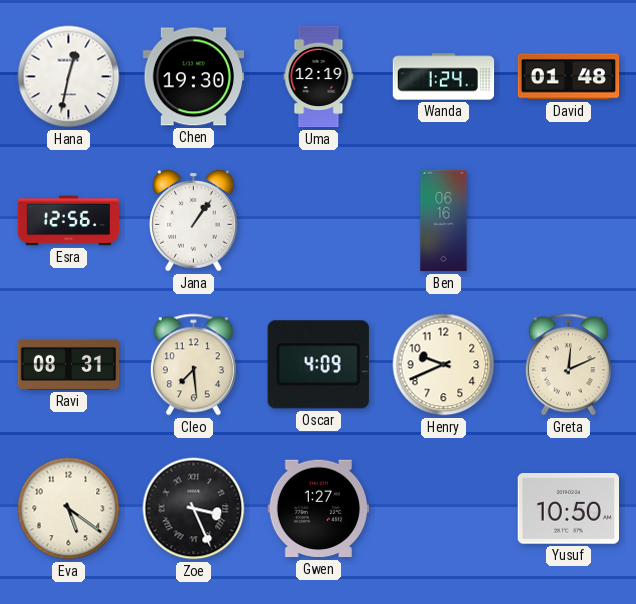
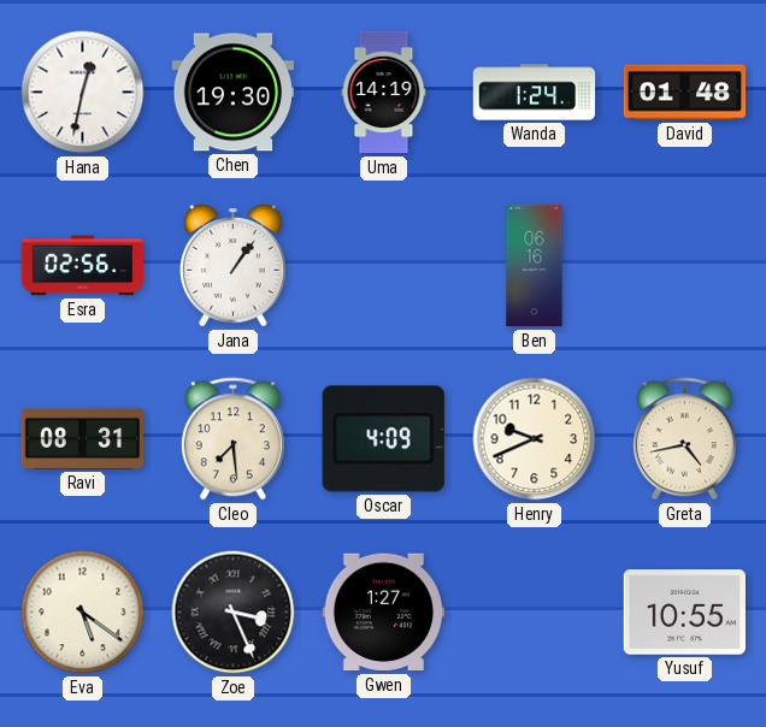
Uma: 12:19 -> 14:19 (384, 93)
Esra: 12:56 -> 02:56 (83, 266)
Greta: 12:11 -> 4:43 (684, 439)
Yusuf: 10:50 -> 10:55 (684, 613)
